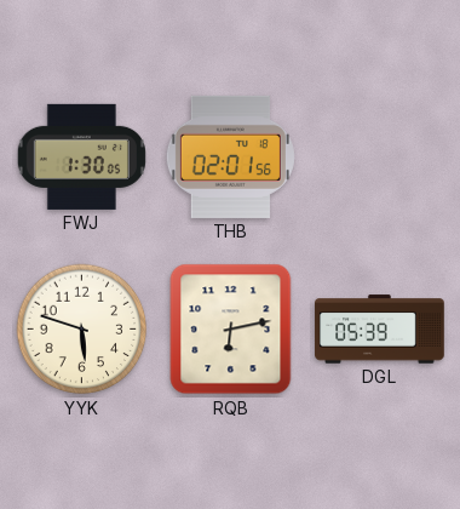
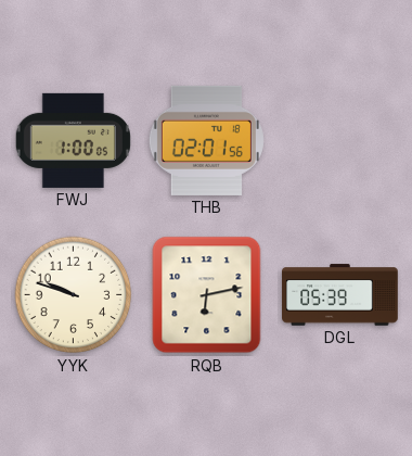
FWJ: 1:30 -> 1:00 (73, 140)
YYK: 5:48 -> 9:48 (74, 295)
